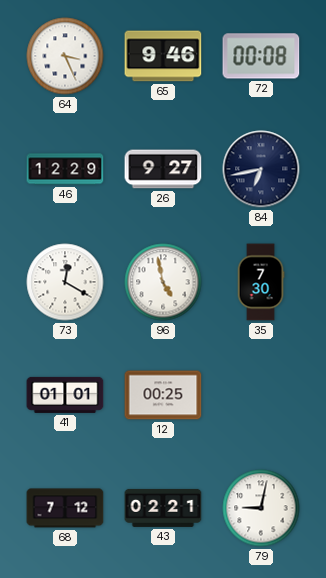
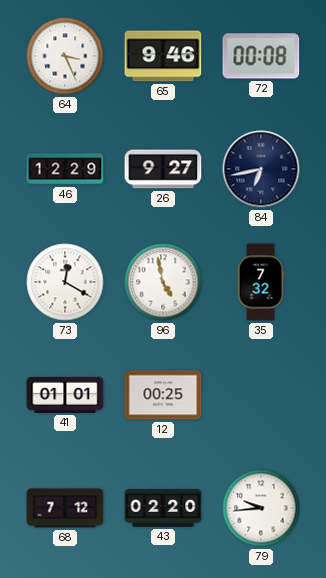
35: 7:30 -> 7:32 (261, 282)
43: 02:21 -> 02:20 (163, 508)
79: 9:02 -> 9:44 (261, 508)
